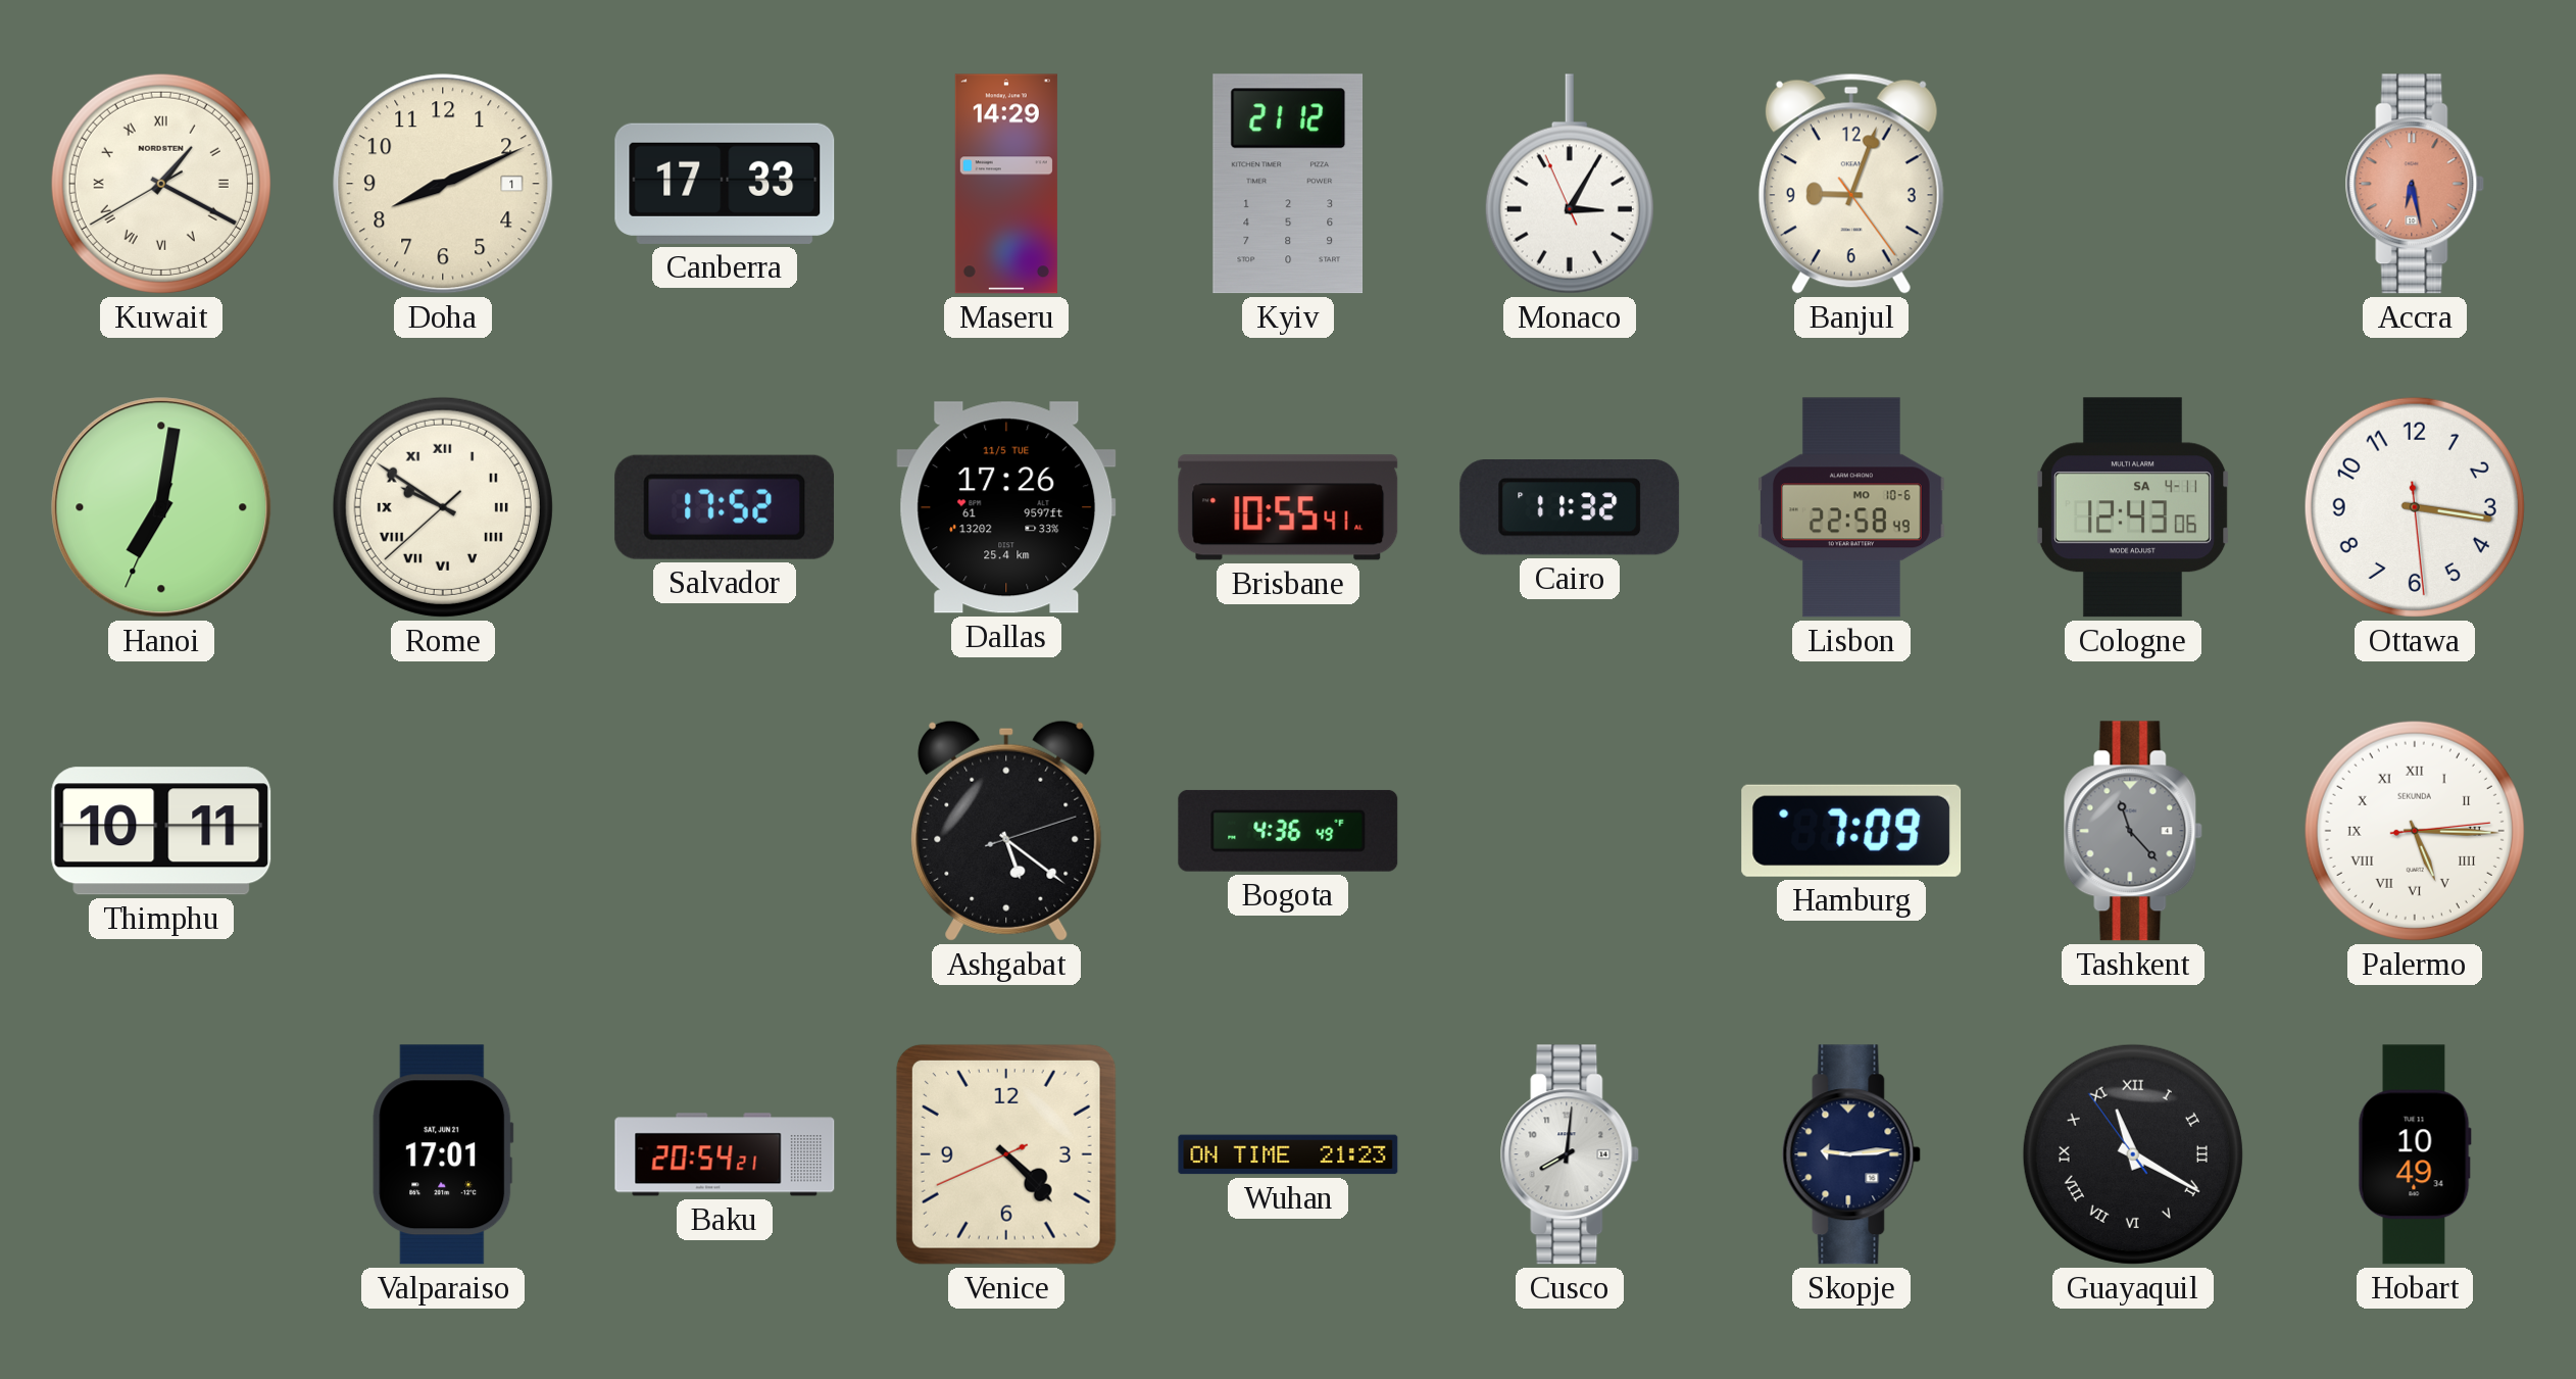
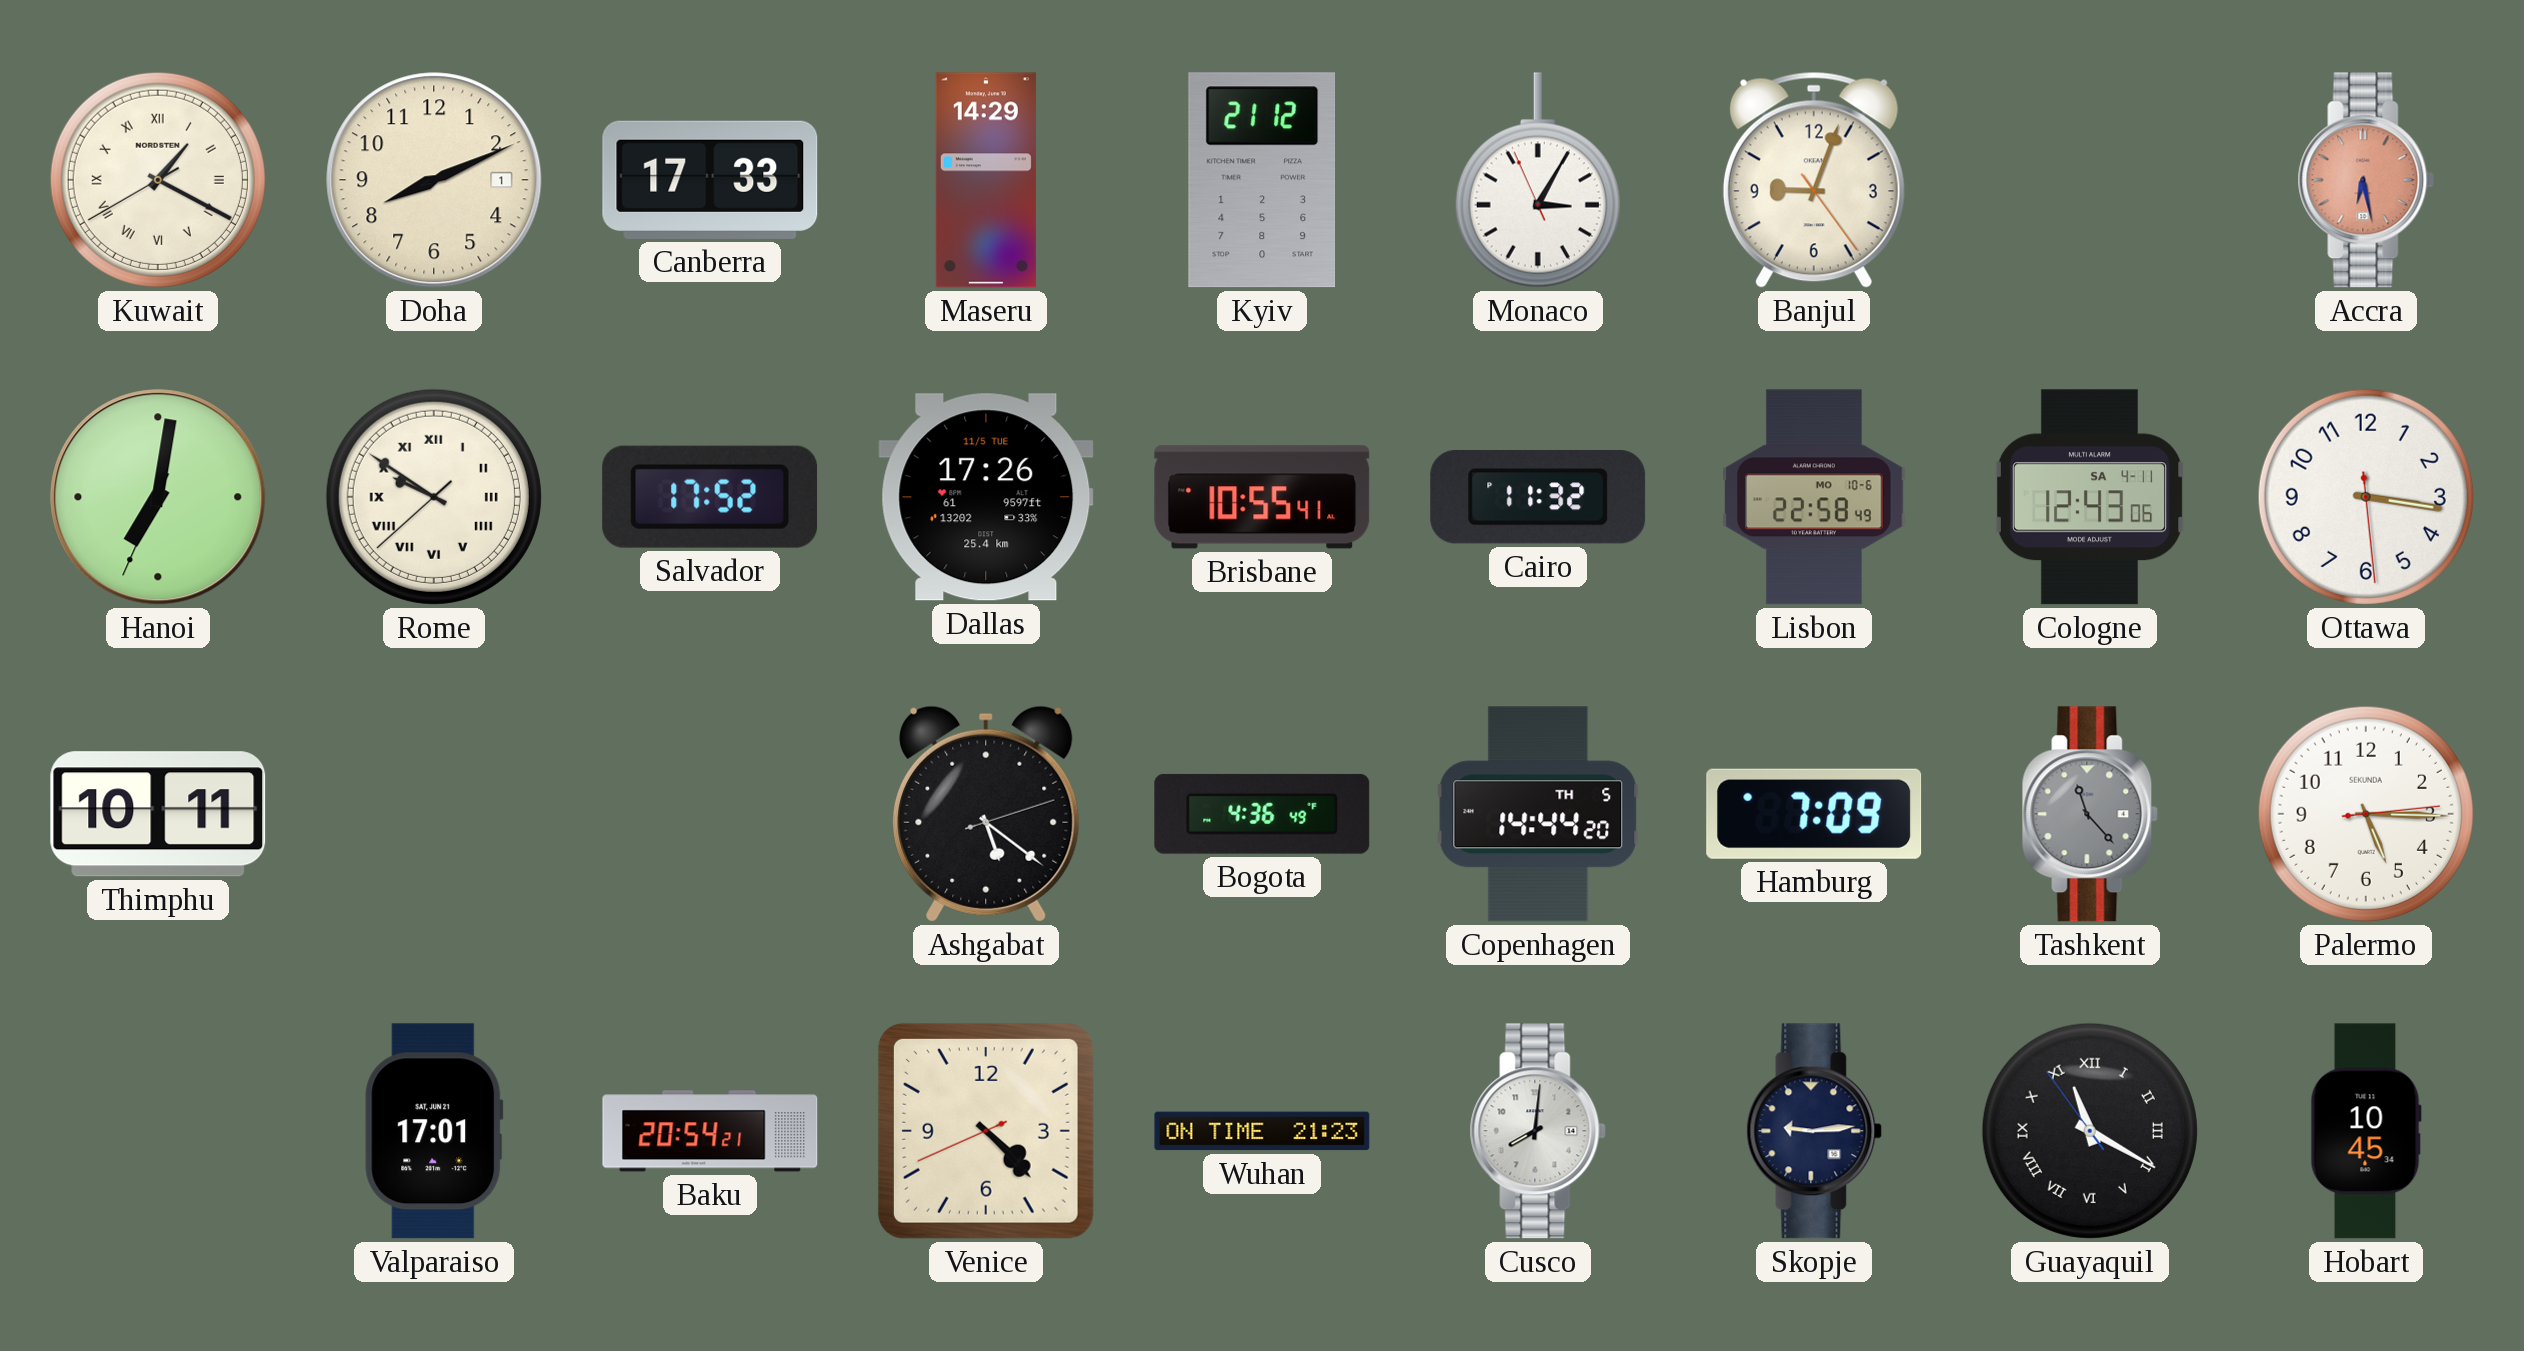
Copenhagen: none -> 14:44 (1538, 814)
Palermo numerals: Roman -> Arabic (2366, 814)
Hobart: 10:49 -> 10:45 (2366, 1131)
